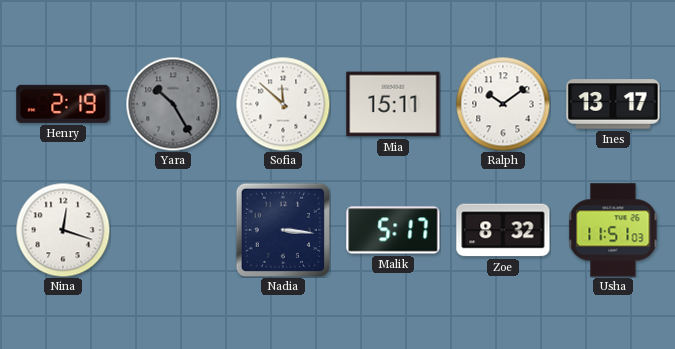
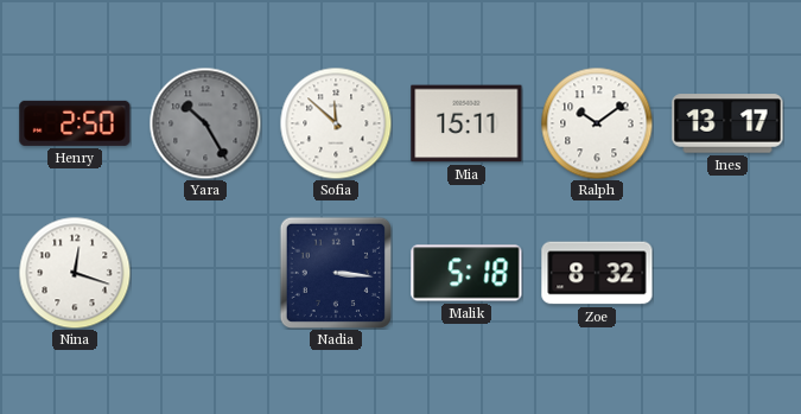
Henry: 2:19 -> 2:50 (75, 123)
Malik: 5:17 -> 5:18 (466, 273)
Usha: 11:51 -> none (613, 230)
